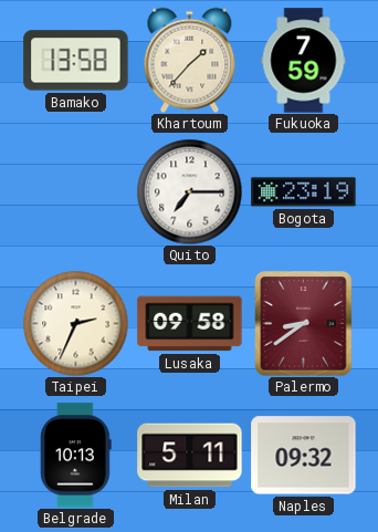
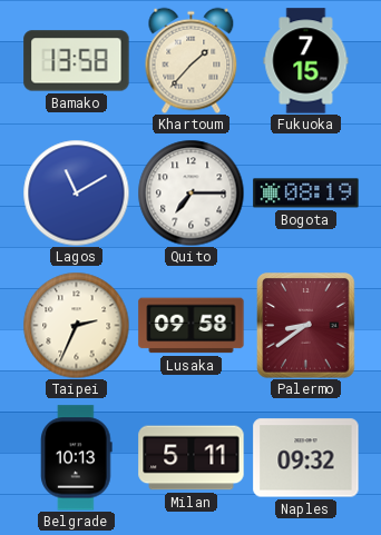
Fukuoka: 7:59 -> 7:15 (306, 61)
Lagos: none -> 11:10 (76, 192)
Bogota: 23:19 -> 08:19 (306, 194)
